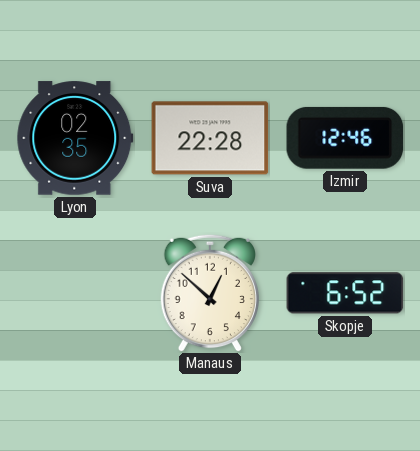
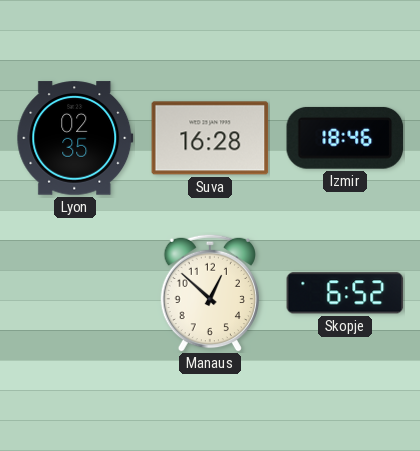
Suva: 22:28 -> 16:28 (210, 138)
Izmir: 12:46 -> 18:46 (345, 138)
